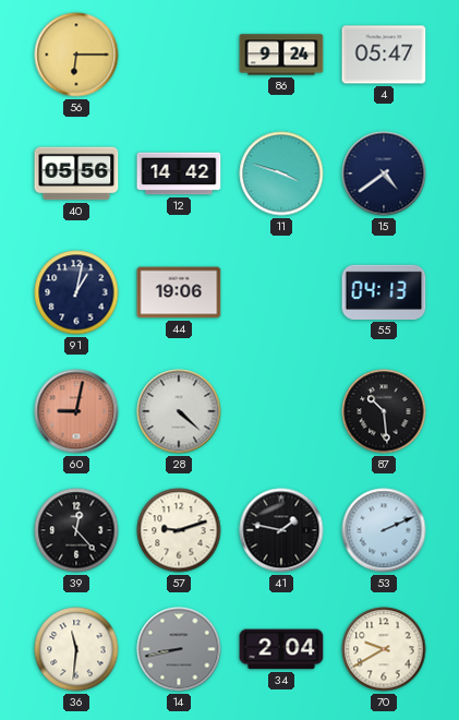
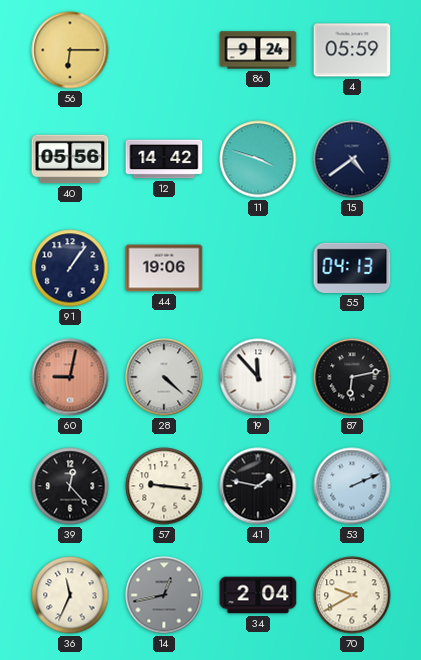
4: 05:47 -> 05:59 (352, 50)
91: 1:02 -> 1:06 (70, 268)
19: none -> 11:53 (258, 377)
87: 10:29 -> 6:13 (352, 377)
57: 9:12 -> 9:16 (164, 486)
36: 11:31 -> 11:34 (70, 595)
14: 8:43 -> 12:43 (164, 595)
